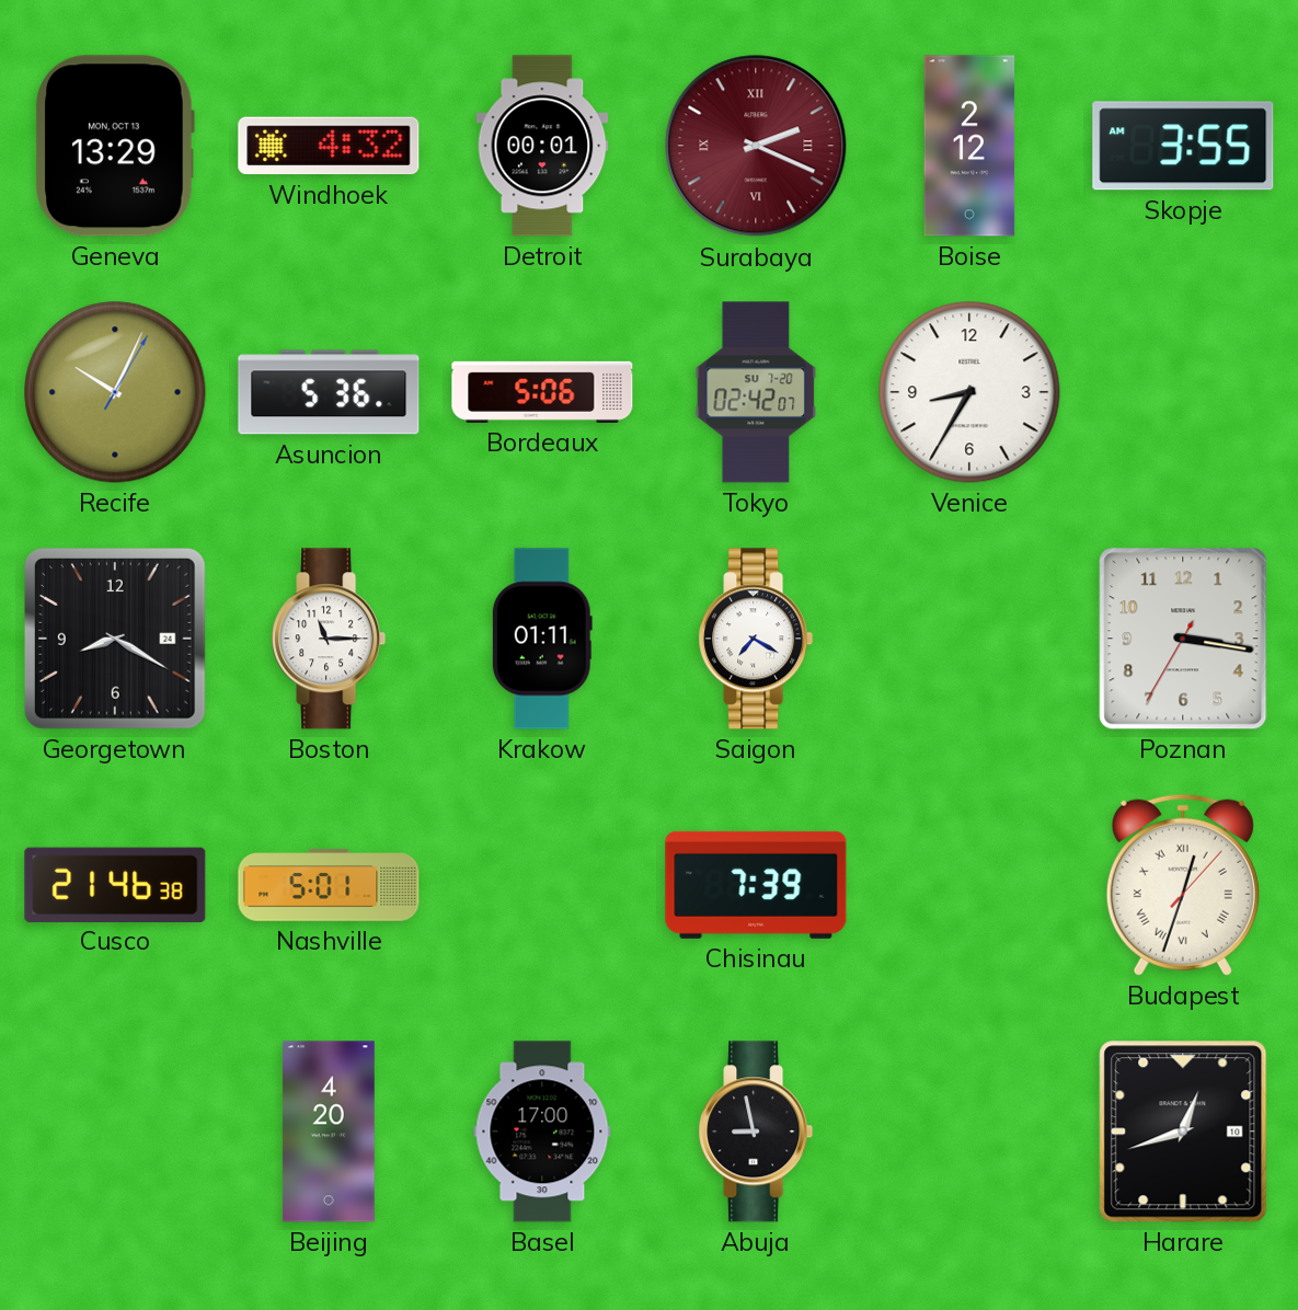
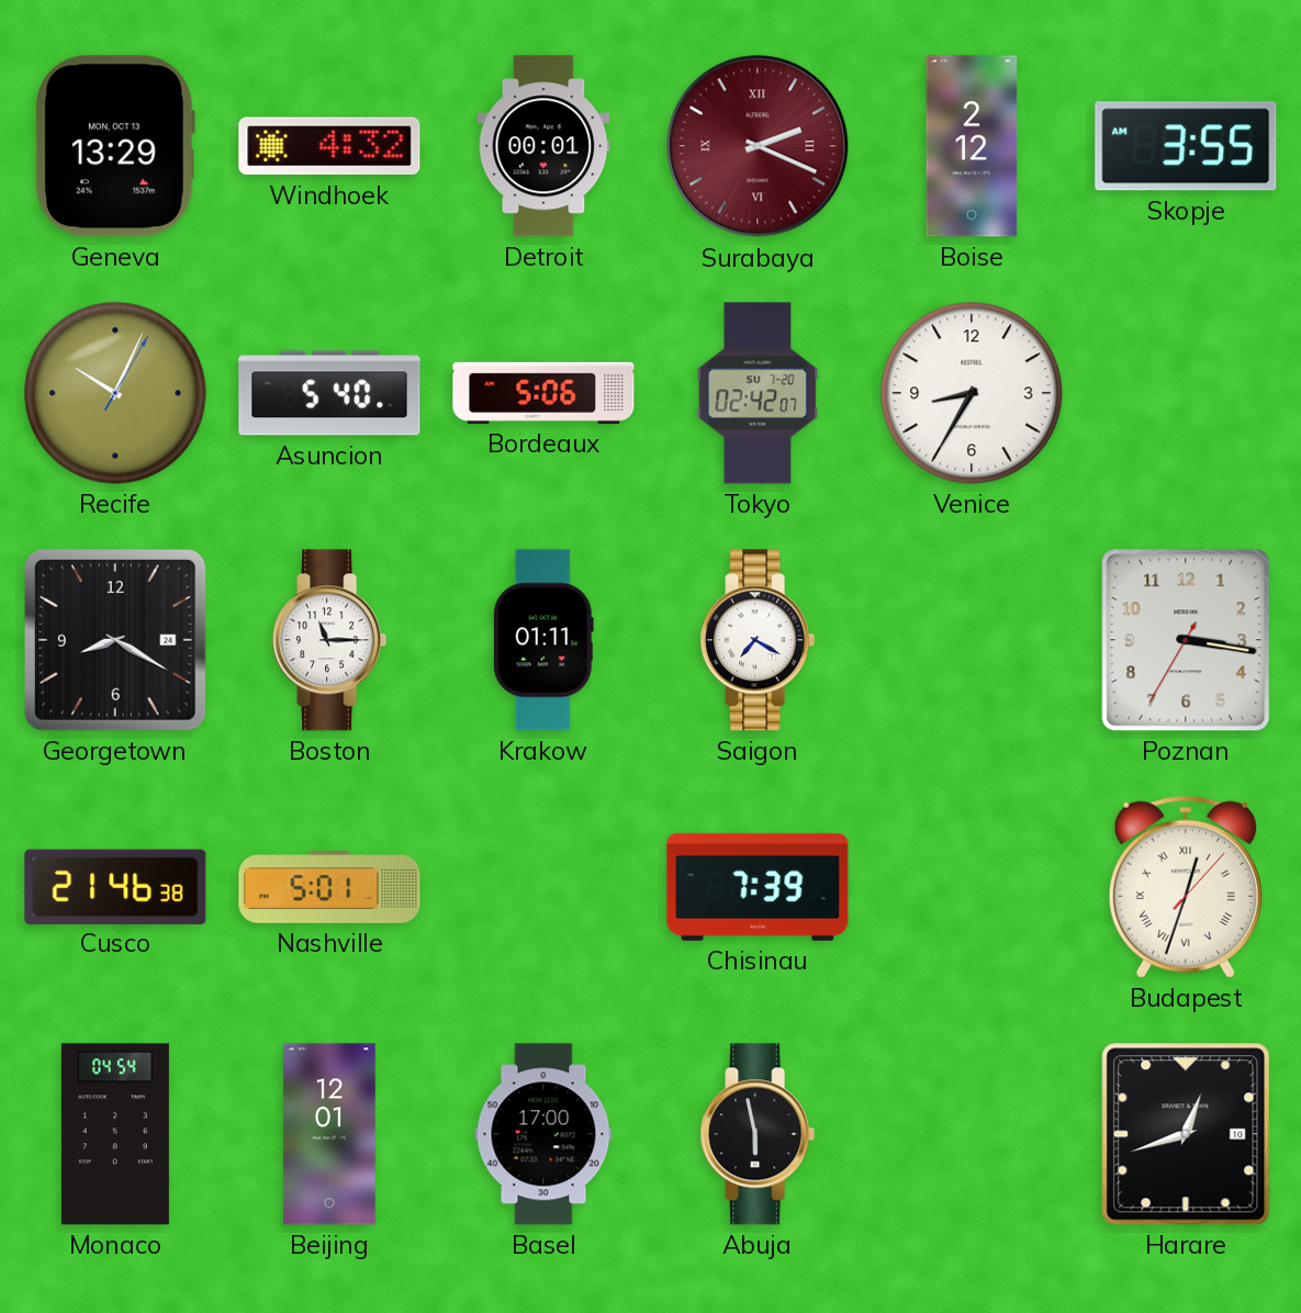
Asuncion: 5:36 -> 5:40 (329, 393)
Monaco: none -> 04:54 (115, 1134)
Beijing: 4:20 -> 12:01 (329, 1134)
Abuja: 8:58 -> 5:58 (758, 1134)
